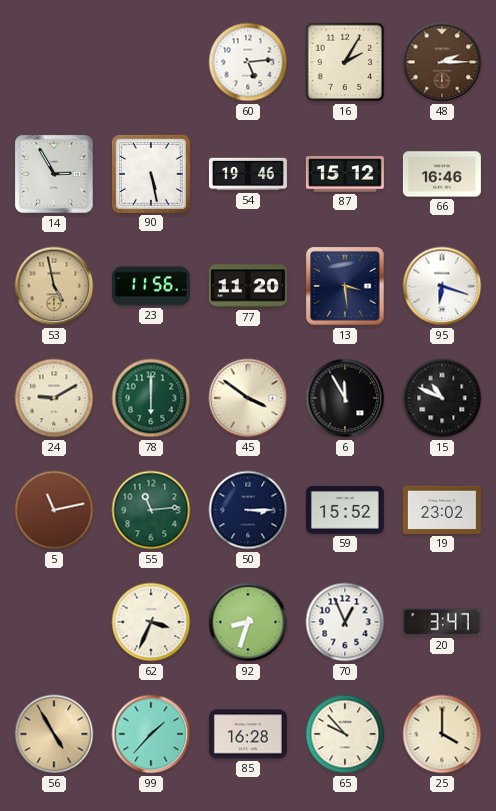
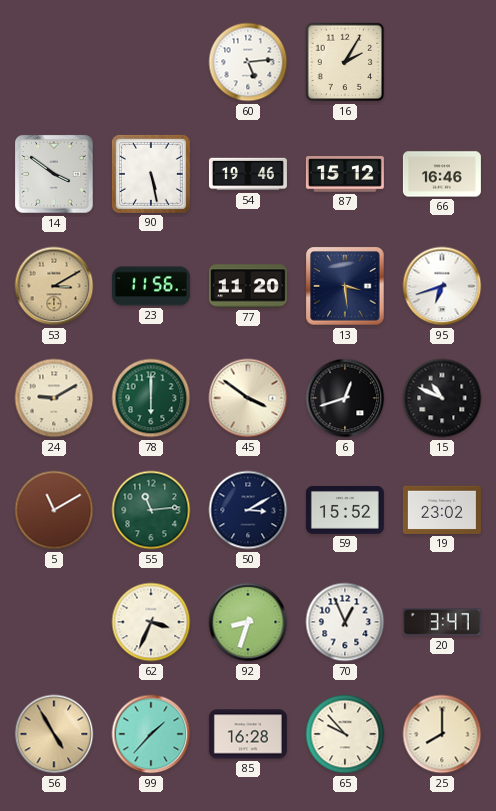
48: 2:15 -> none (442, 62)
14: 2:55 -> 3:51 (54, 174)
53: 4:58 -> 3:10 (54, 286)
95: 6:18 -> 6:42 (442, 286)
6: 11:55 -> 12:42 (345, 398)
5: 11:13 -> 11:10 (54, 510)
50: 3:15 -> 3:10 (248, 510)
25: 4:00 -> 8:00 (442, 734)
